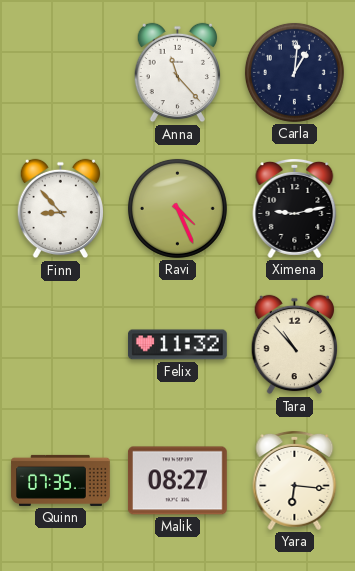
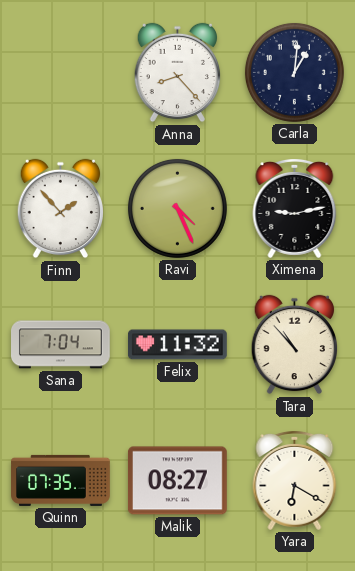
Anna: 11:23 -> 8:23 (177, 73)
Finn: 8:53 -> 1:53 (60, 209)
Sana: none -> 7:04 (61, 345)
Yara: 6:16 -> 6:20 (295, 481)
